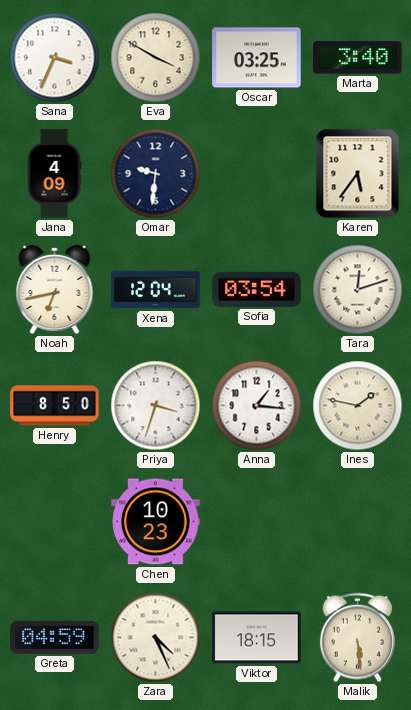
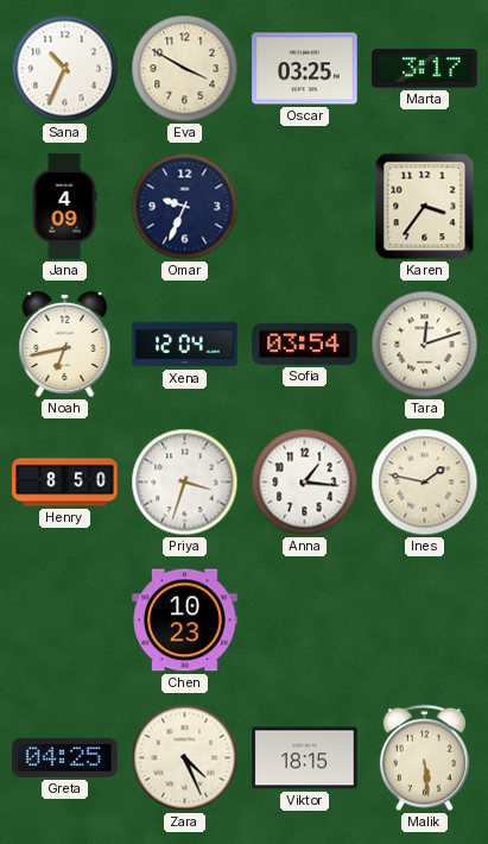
Sana: 3:34 -> 10:34 (65, 69)
Marta: 3:40 -> 3:17 (425, 69)
Omar: 9:31 -> 9:34 (185, 207)
Karen: 5:36 -> 3:36 (425, 207)
Greta: 04:59 -> 04:25 (65, 757)
